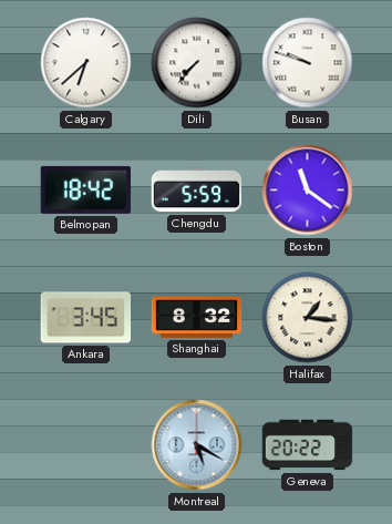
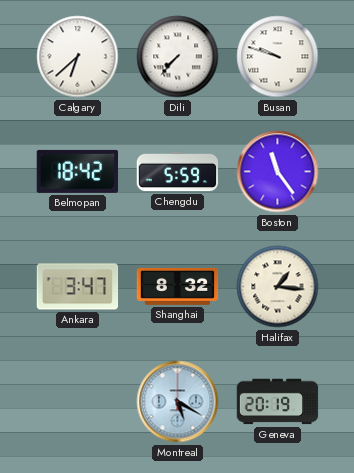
Boston: 11:21 -> 11:24 (278, 172)
Ankara: 3:45 -> 3:47 (78, 287)
Geneva: 20:22 -> 20:19 (278, 402)
